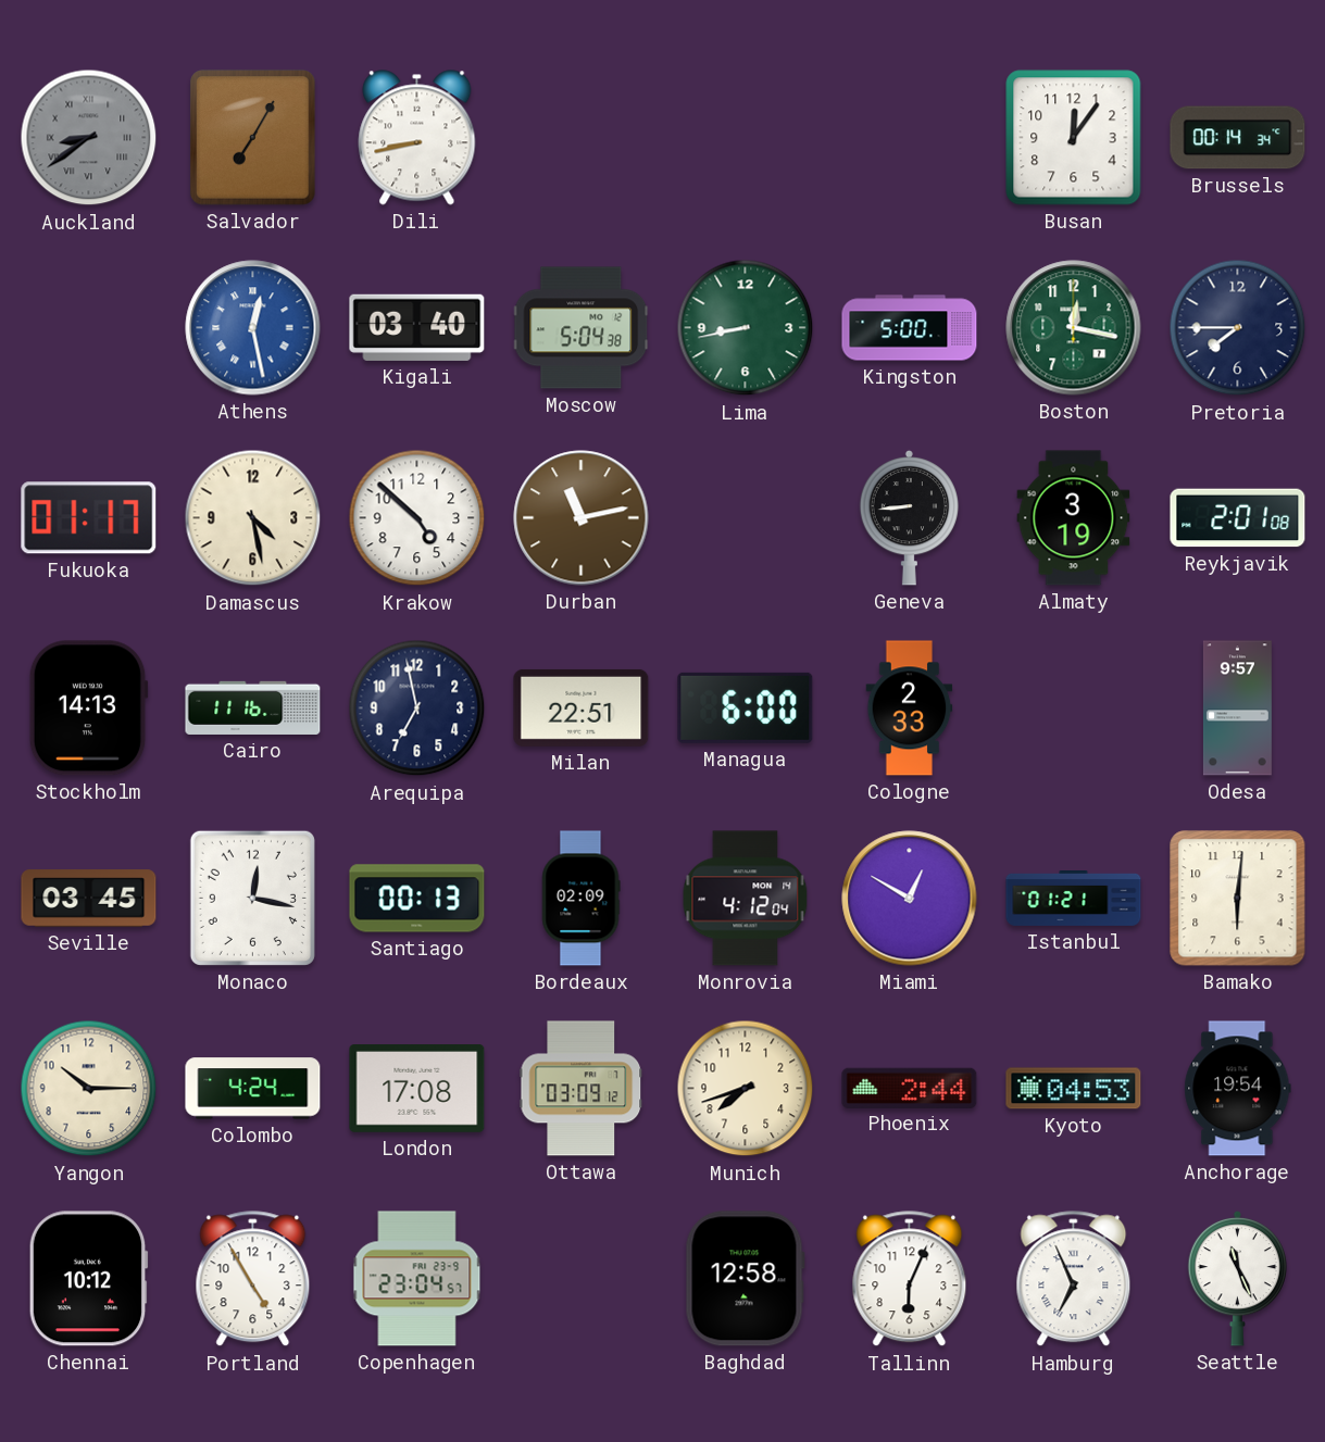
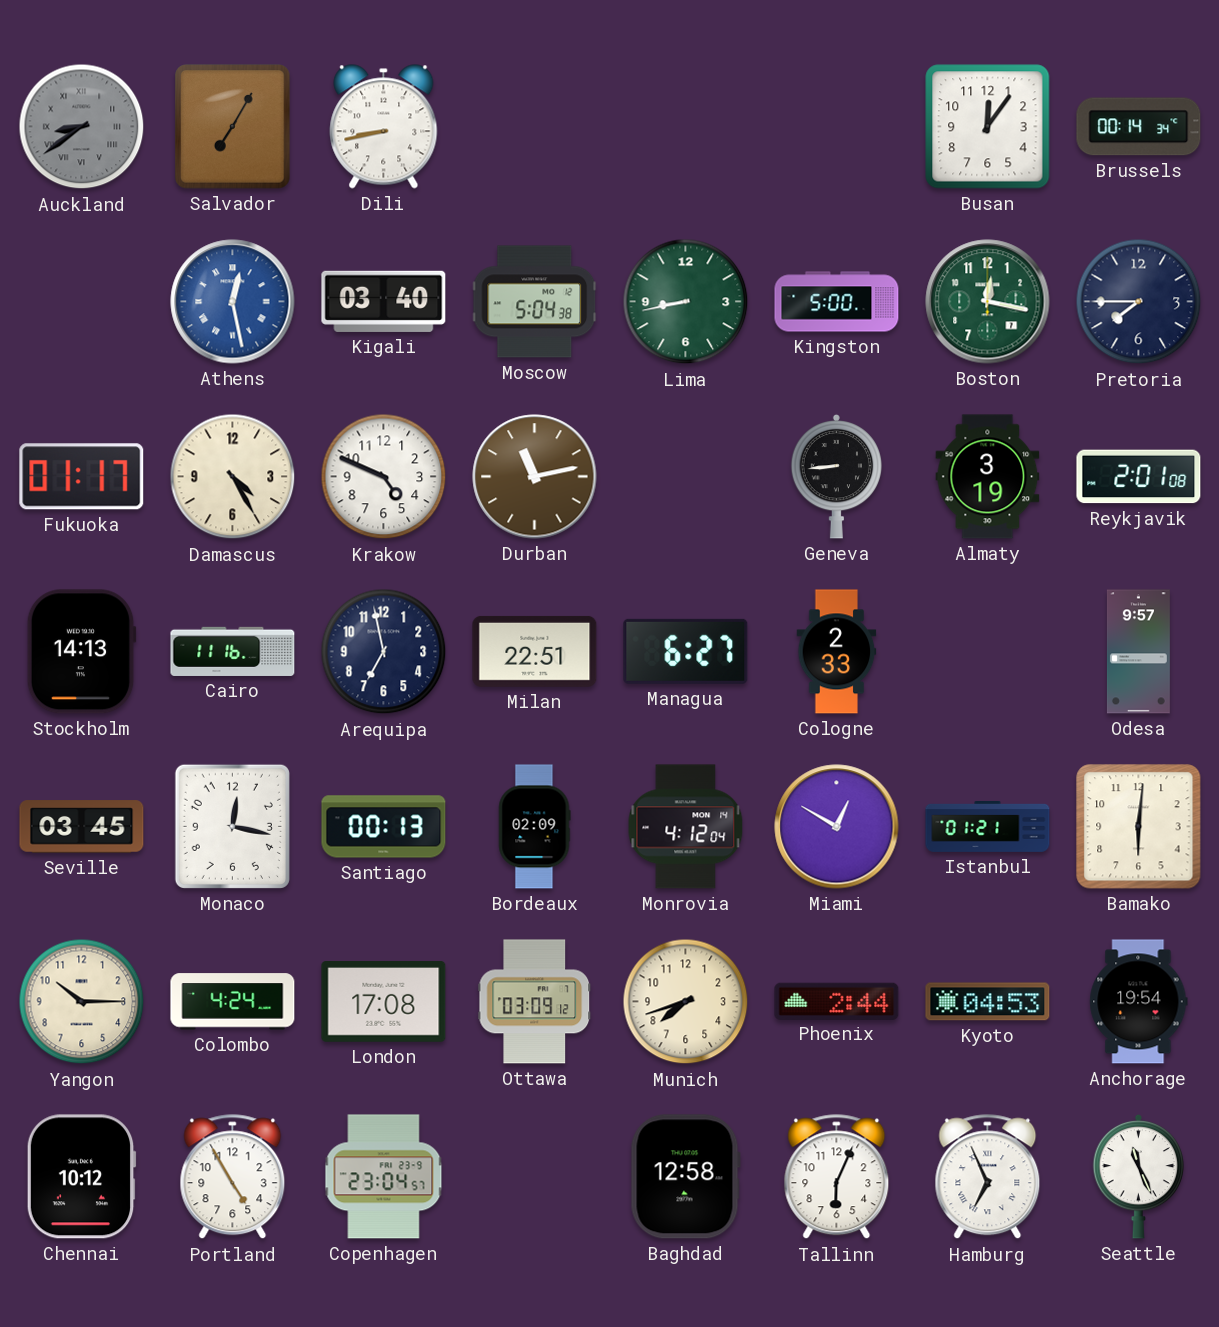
Damascus: 4:28 -> 4:25 (233, 477)
Krakow: 4:52 -> 4:49 (384, 477)
Managua: 6:00 -> 6:27 (686, 651)
